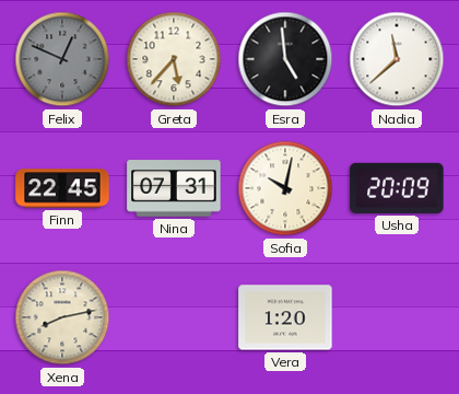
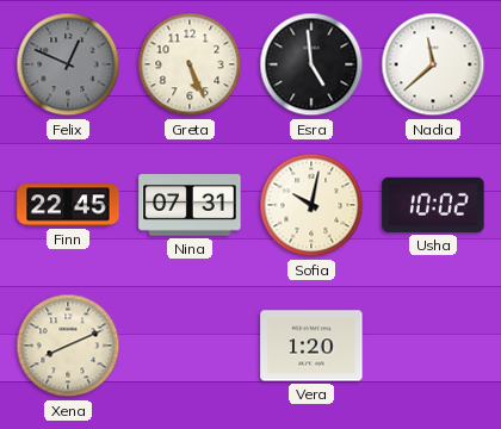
Greta: 5:37 -> 5:26 (190, 64)
Usha: 20:09 -> 10:02 (433, 205)
Xena: 8:13 -> 8:11 (68, 346)
